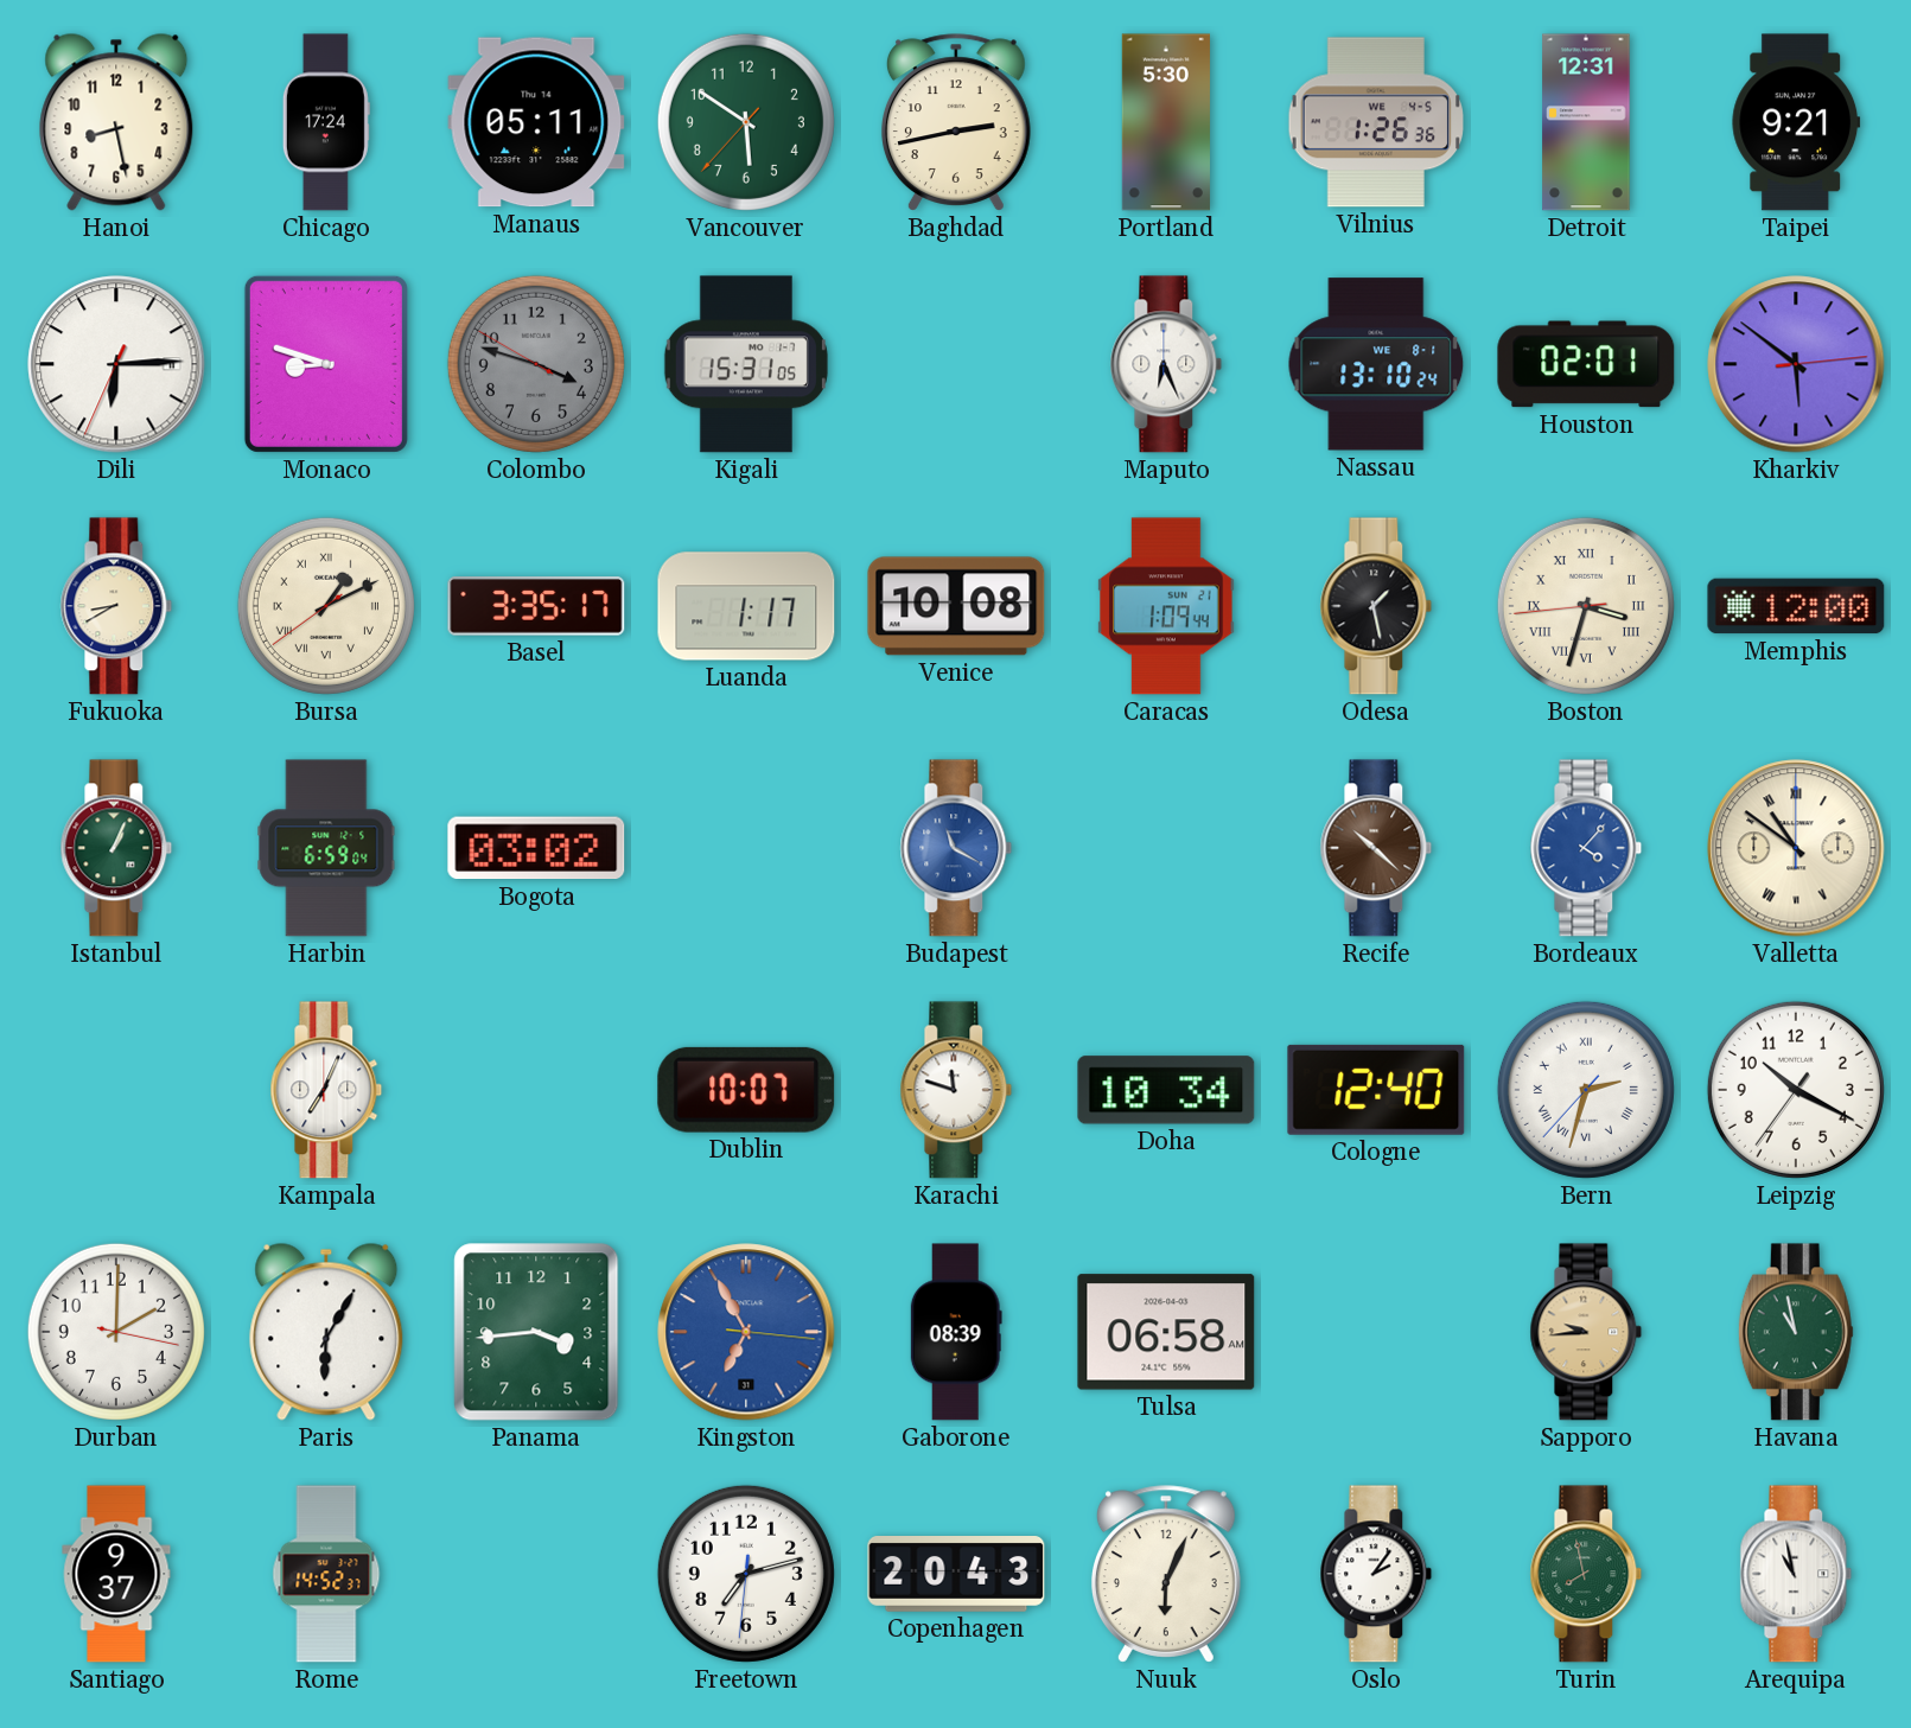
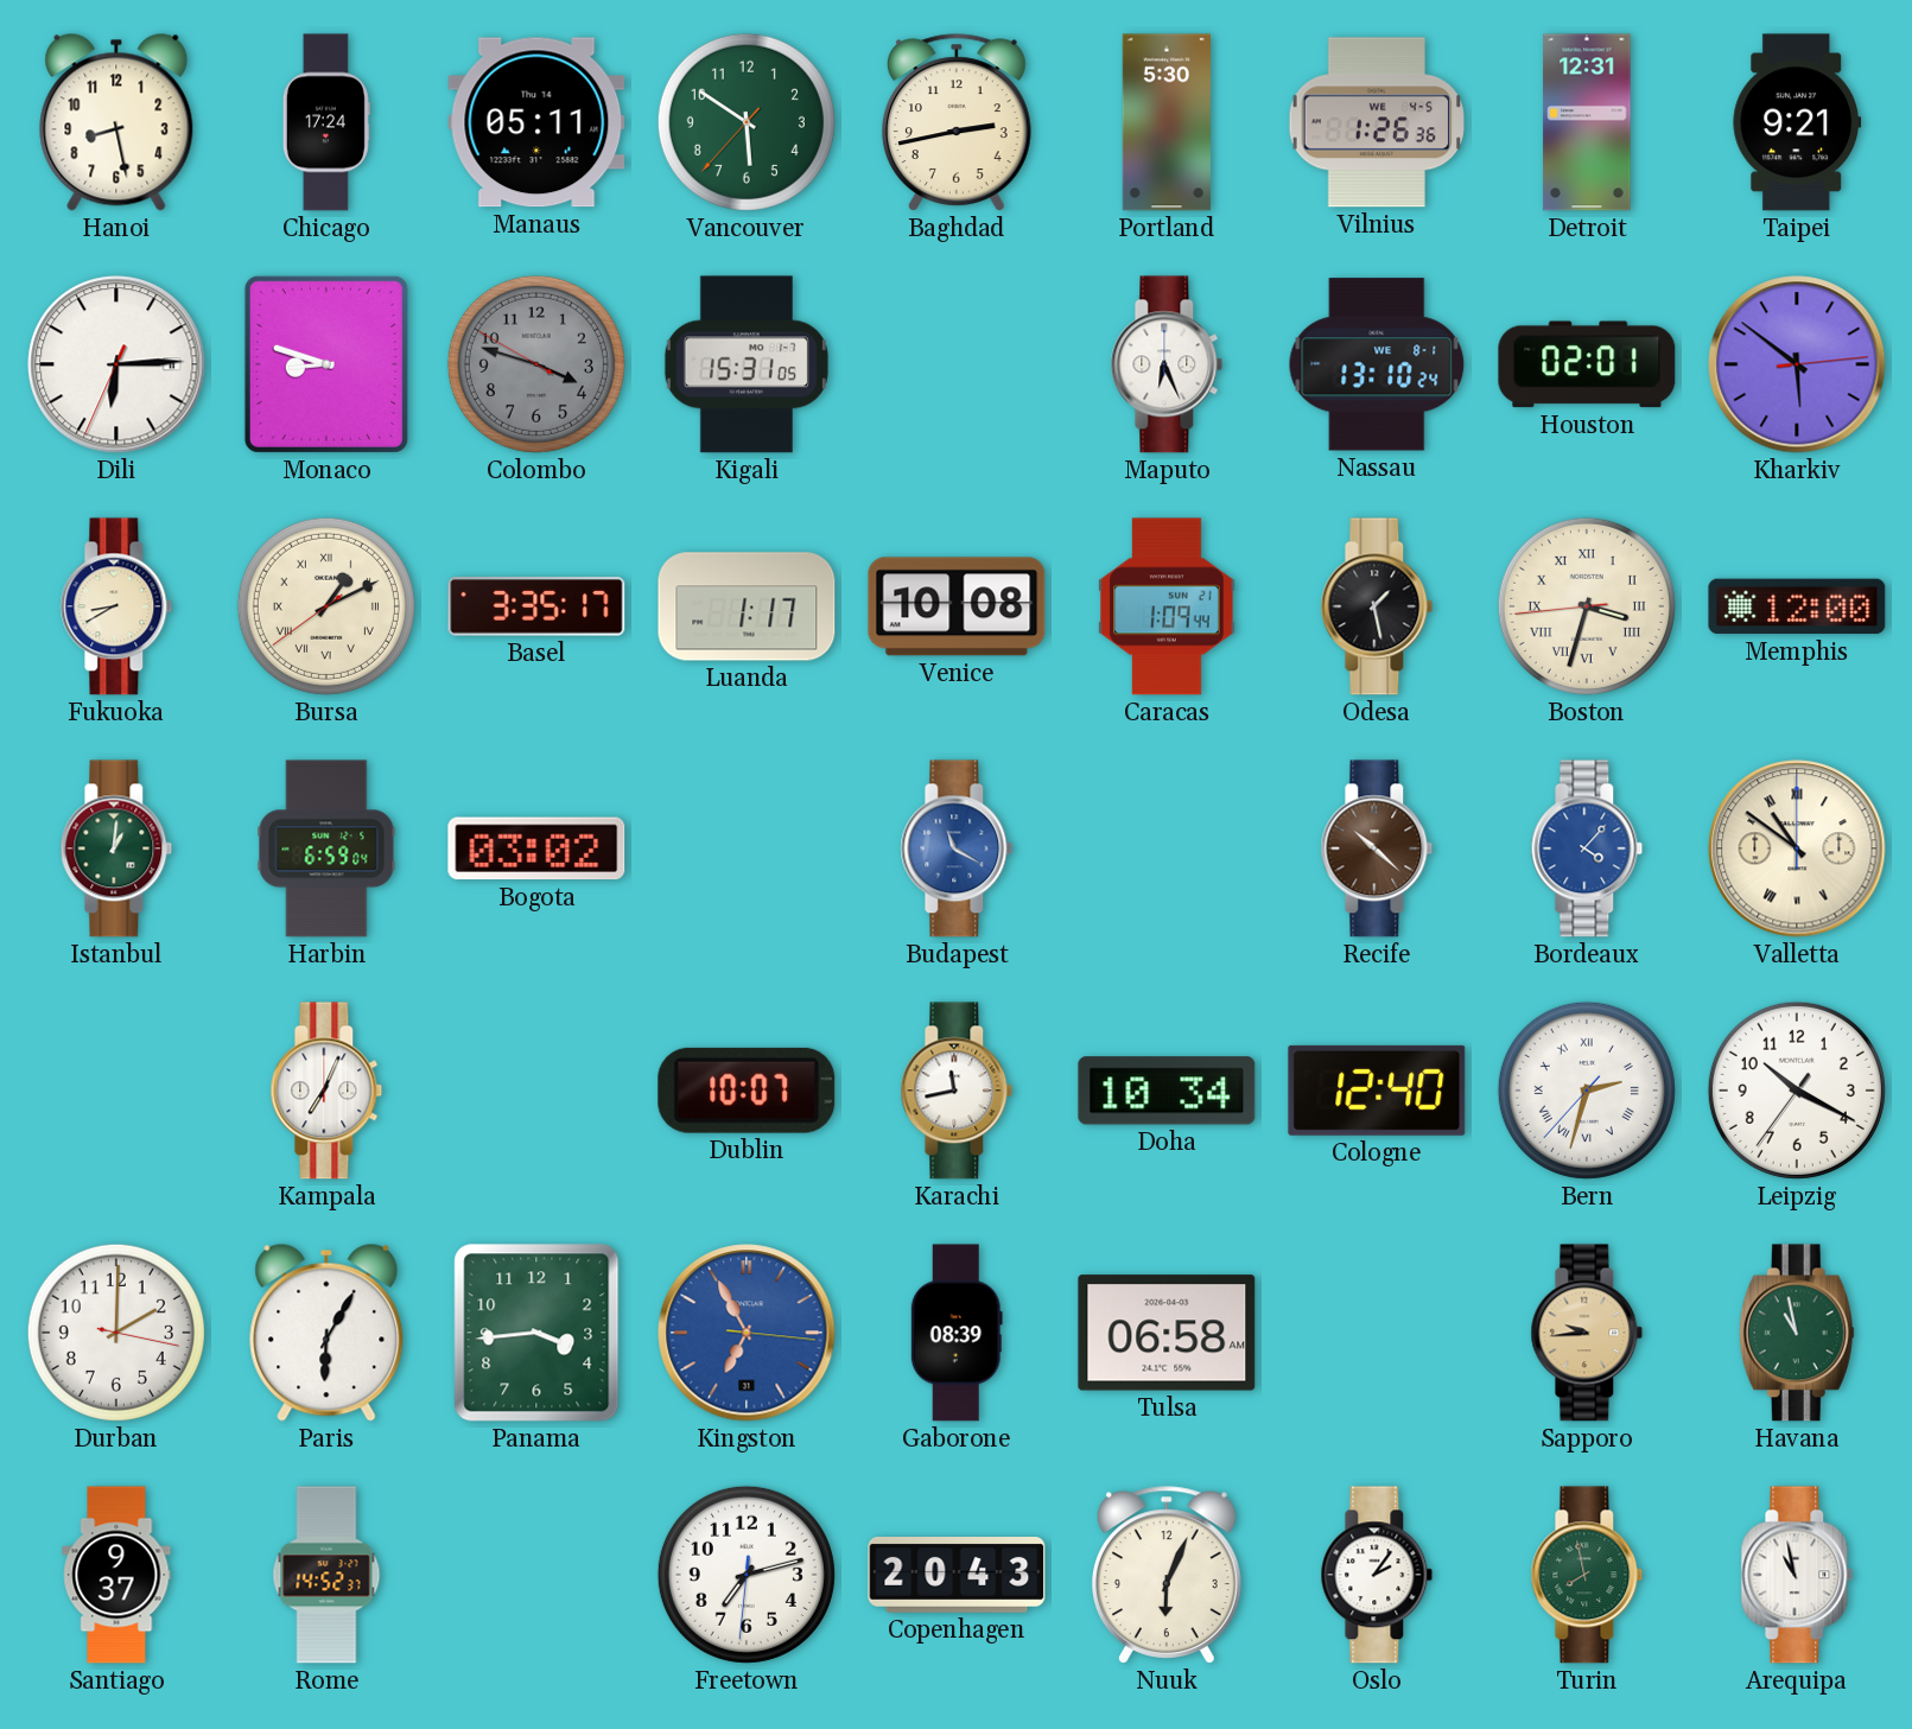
Istanbul: 1:04 -> 1:01 (116, 848)
Karachi: 11:48 -> 11:43 (957, 1091)
